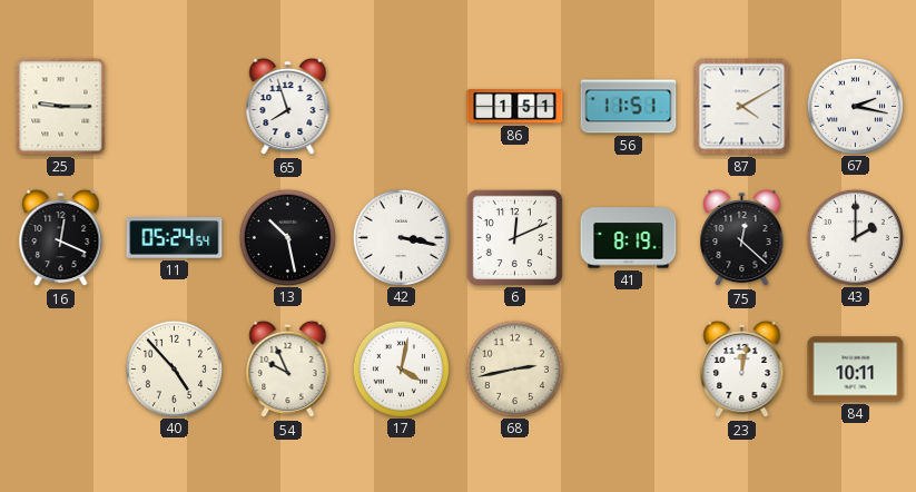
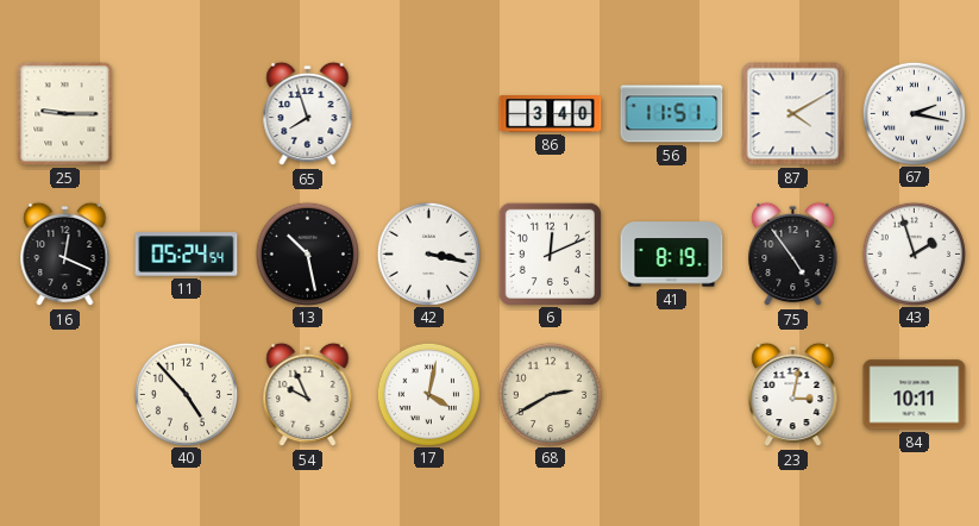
86: 1:51 -> 3:40 (551, 114)
75: 12:22 -> 4:54 (793, 255)
43: 2:00 -> 1:57 (914, 253)
68: 2:43 -> 2:40 (550, 394)
23: 12:02 -> 3:02 (793, 395)
